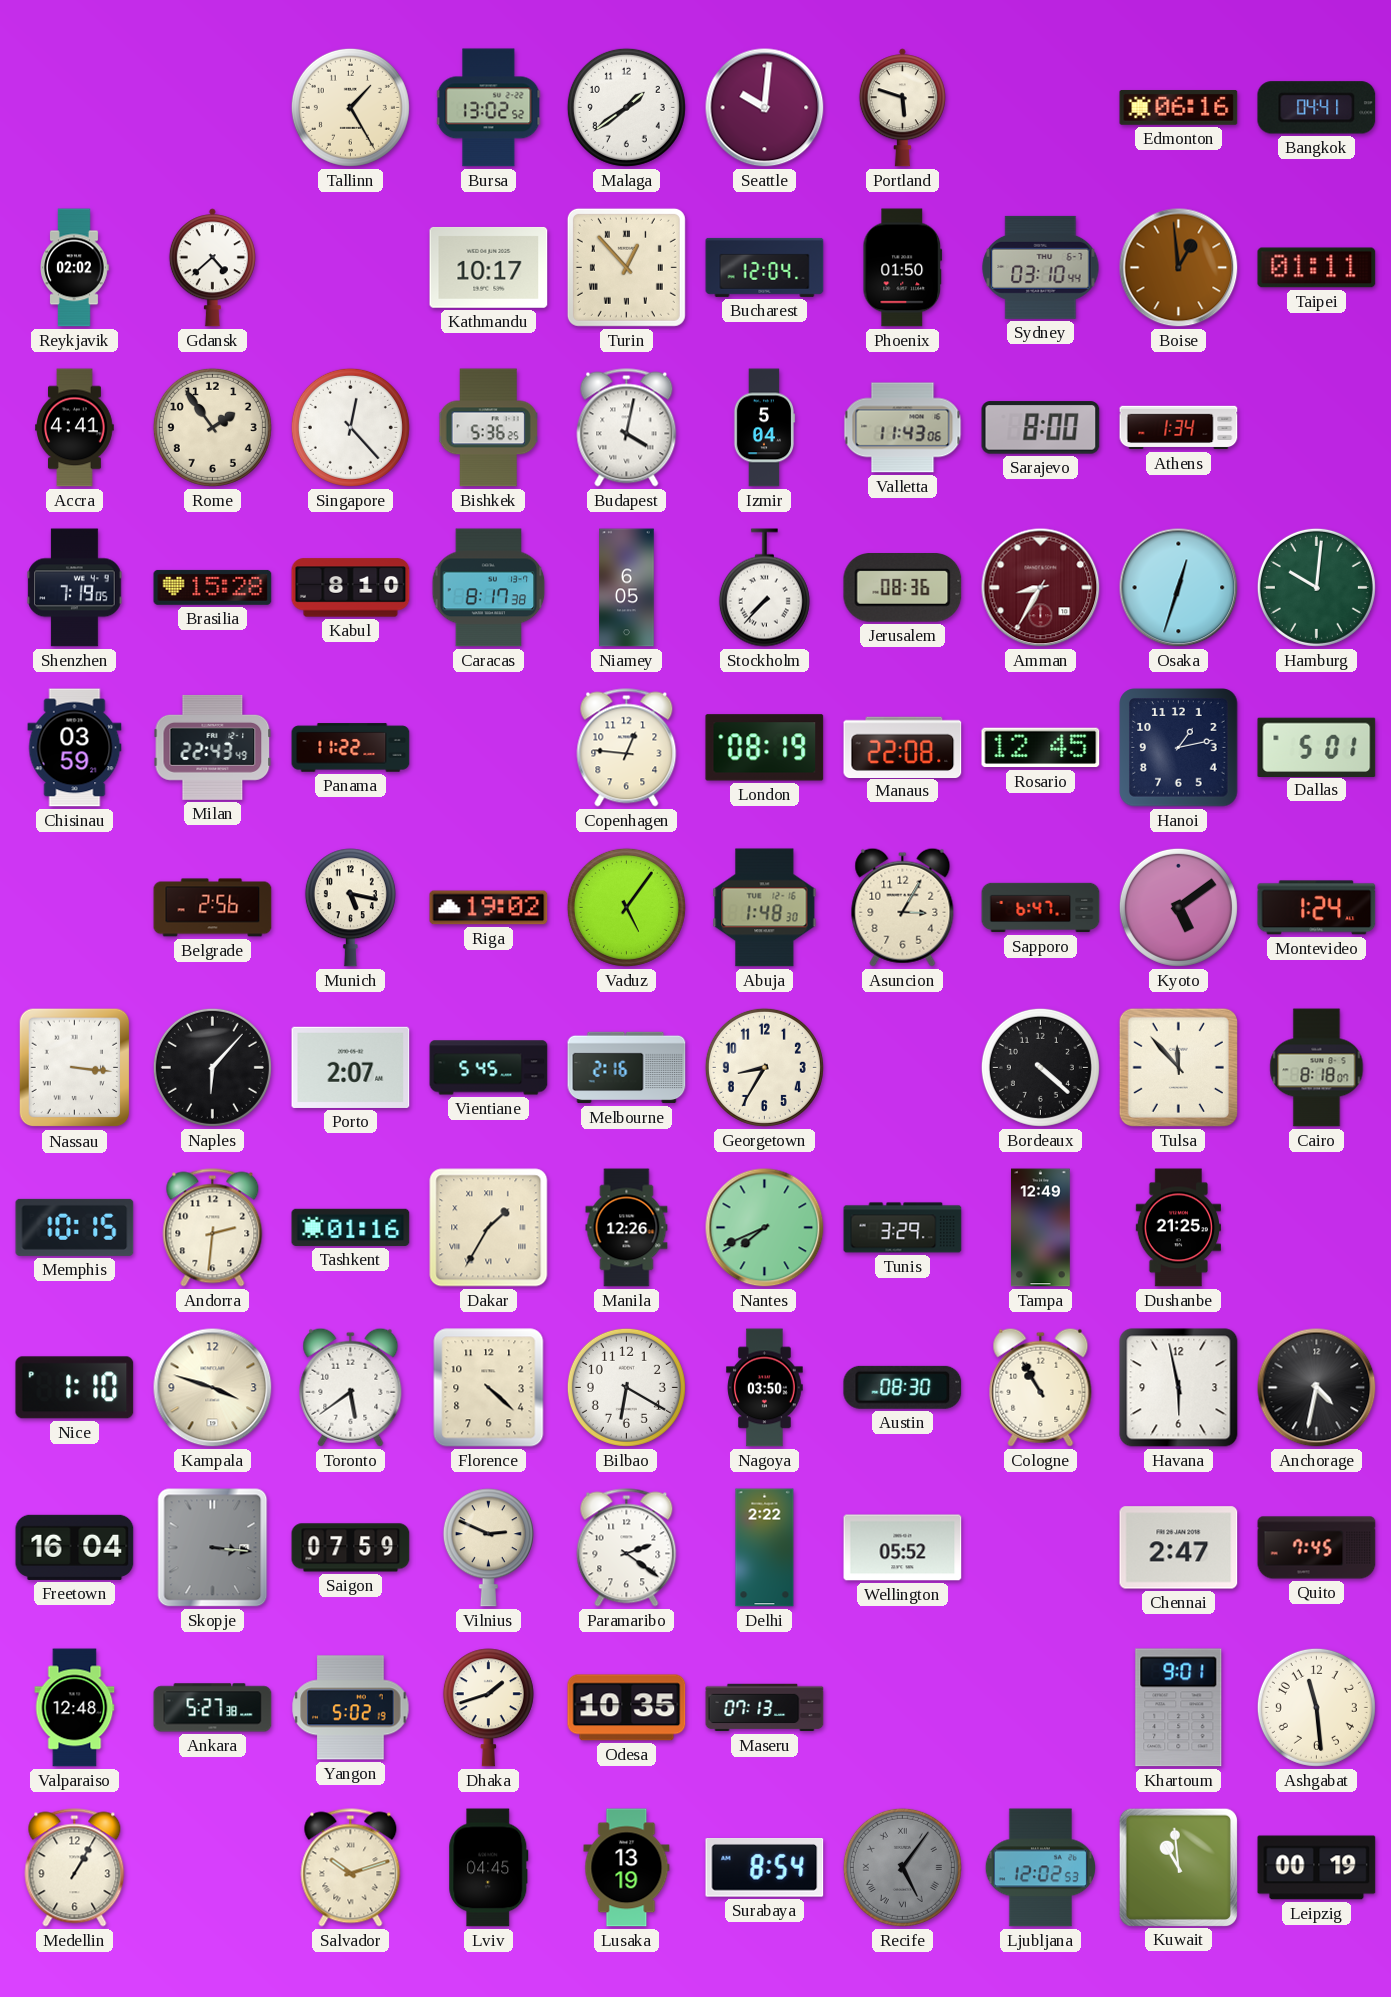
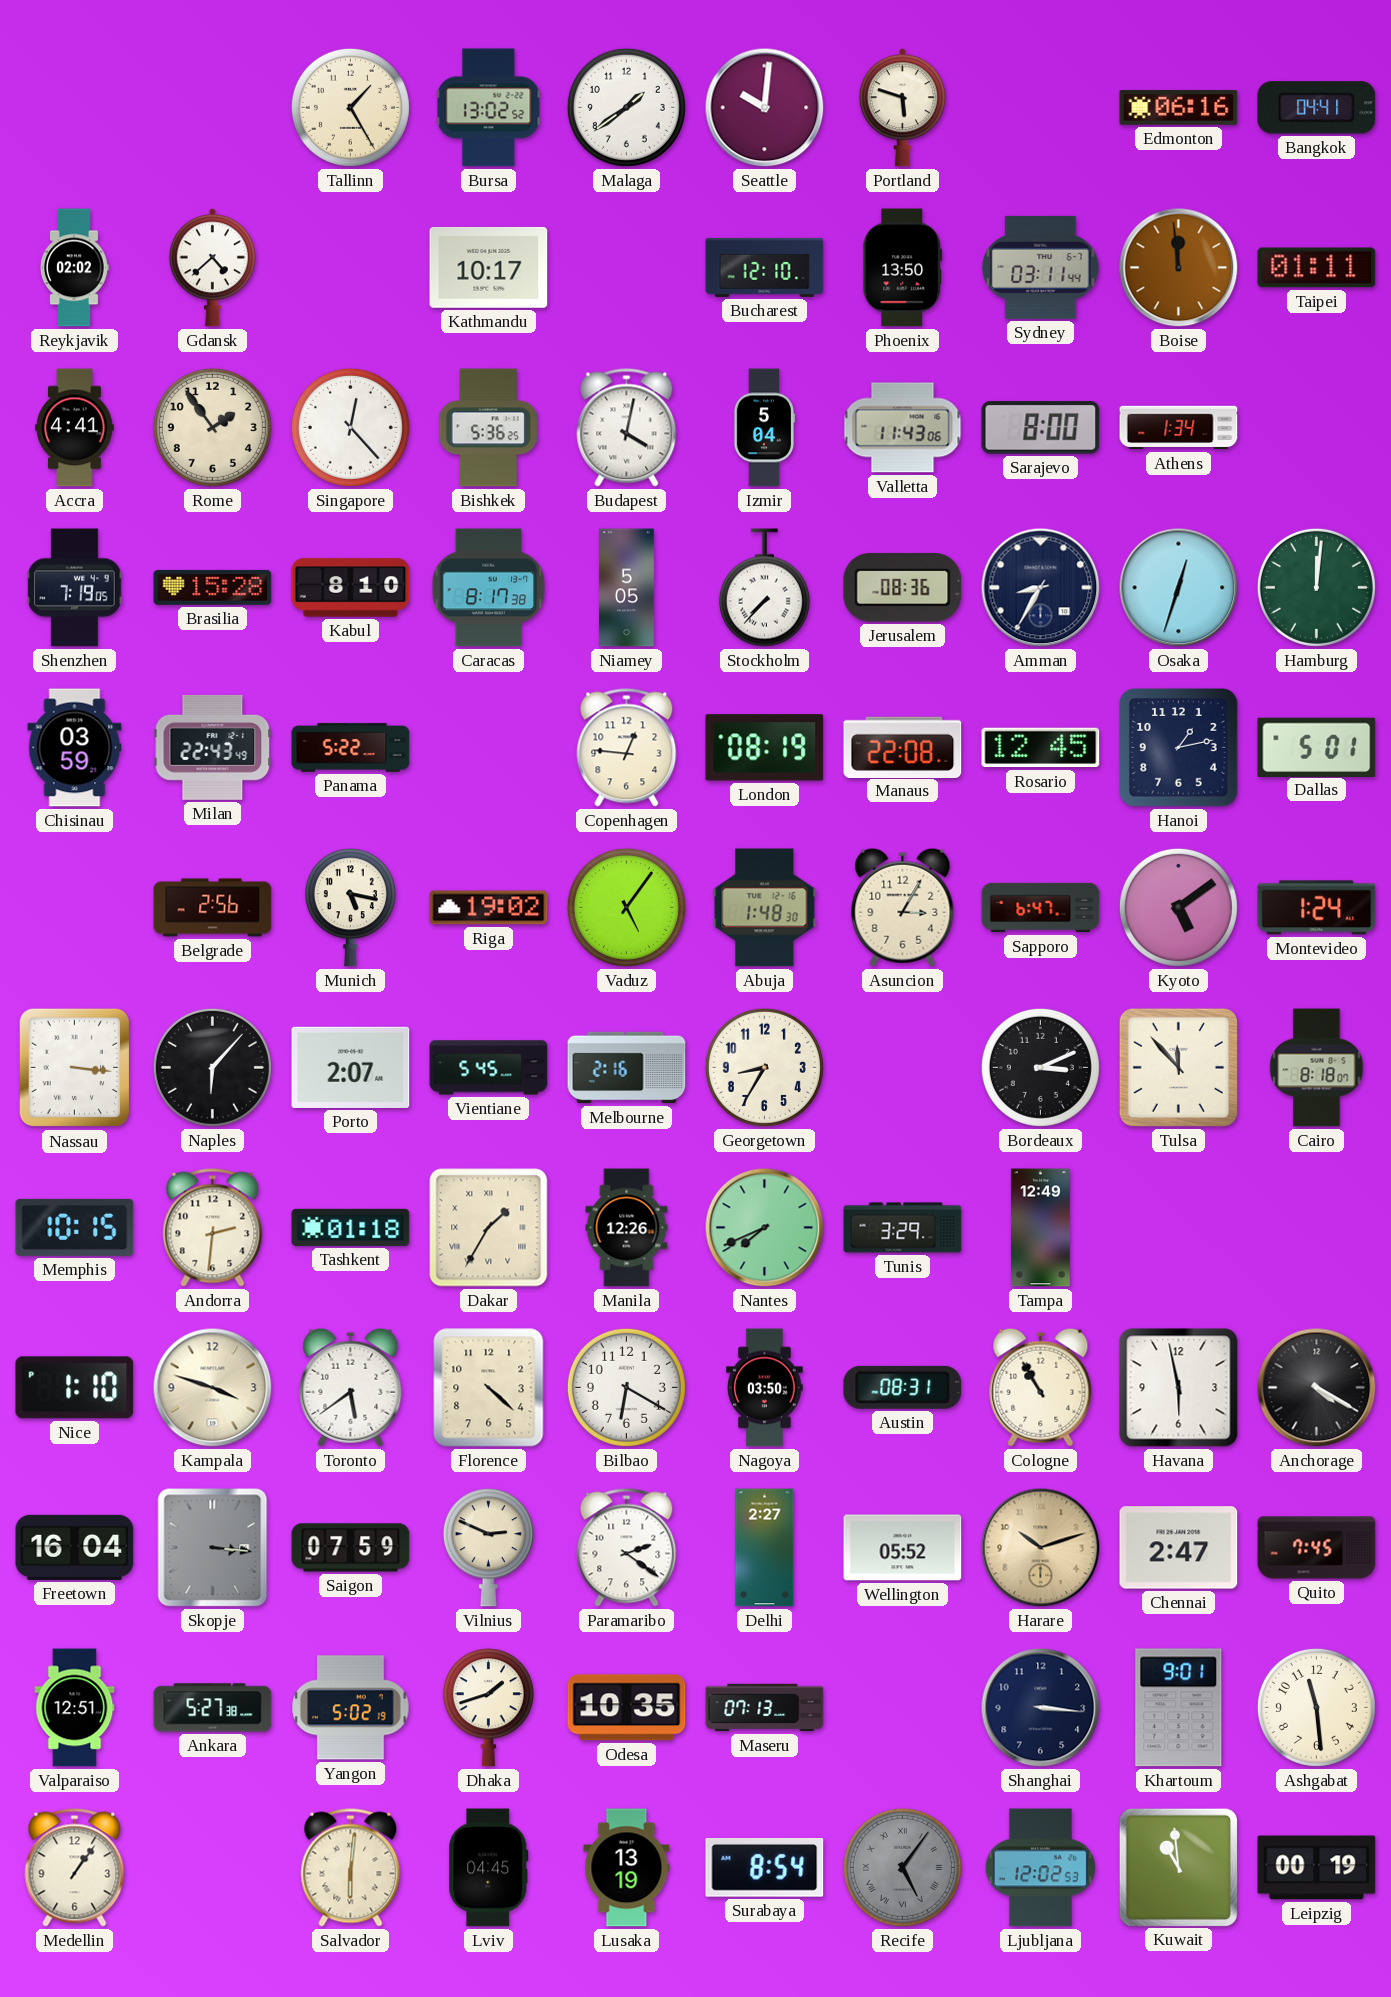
Turin: 12:53 -> none (626, 267)
Bucharest: 12:04 -> 12:10 (765, 267)
Phoenix: 01:50 -> 13:50 (903, 268)
Sydney: 03:10 -> 03:11 (1041, 267)
Boise: 12:59 -> 11:59 (1179, 268)
Niamey: 6:05 -> 5:05 (627, 588)
Amman dial: burgundy -> navy (1041, 588)
Hamburg: 10:01 -> 12:01 (1316, 587)
Panama: 11:22 -> 5:22 (351, 748)
Bordeaux: 4:22 -> 3:11 (1040, 1067)
Tashkent: 01:16 -> 01:18 (351, 1227)
Dushanbe: 21:25 -> none (1178, 1228)
Austin: 08:30 -> 08:31 (903, 1387)
Anchorage: 4:32 -> 4:20 (1317, 1388)
Delhi: 2:22 -> 2:27 (765, 1548)
Harare: none -> 10:12 (1041, 1548)
Valparaiso: 12:48 -> 12:51 (75, 1708)
Shanghai: none -> 3:16 (1041, 1708)
Medellin: 1:05 -> 1:06 (75, 1868)
Salvador: 10:12 -> 6:01 (351, 1868)
